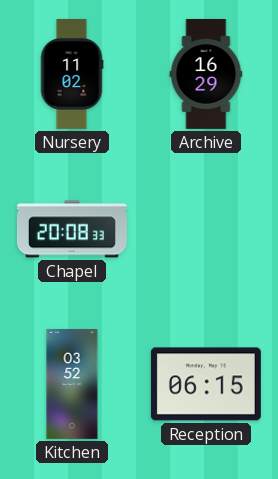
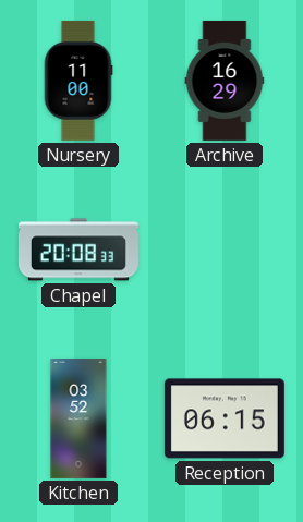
Nursery: 11:02 -> 11:00 (78, 81)
